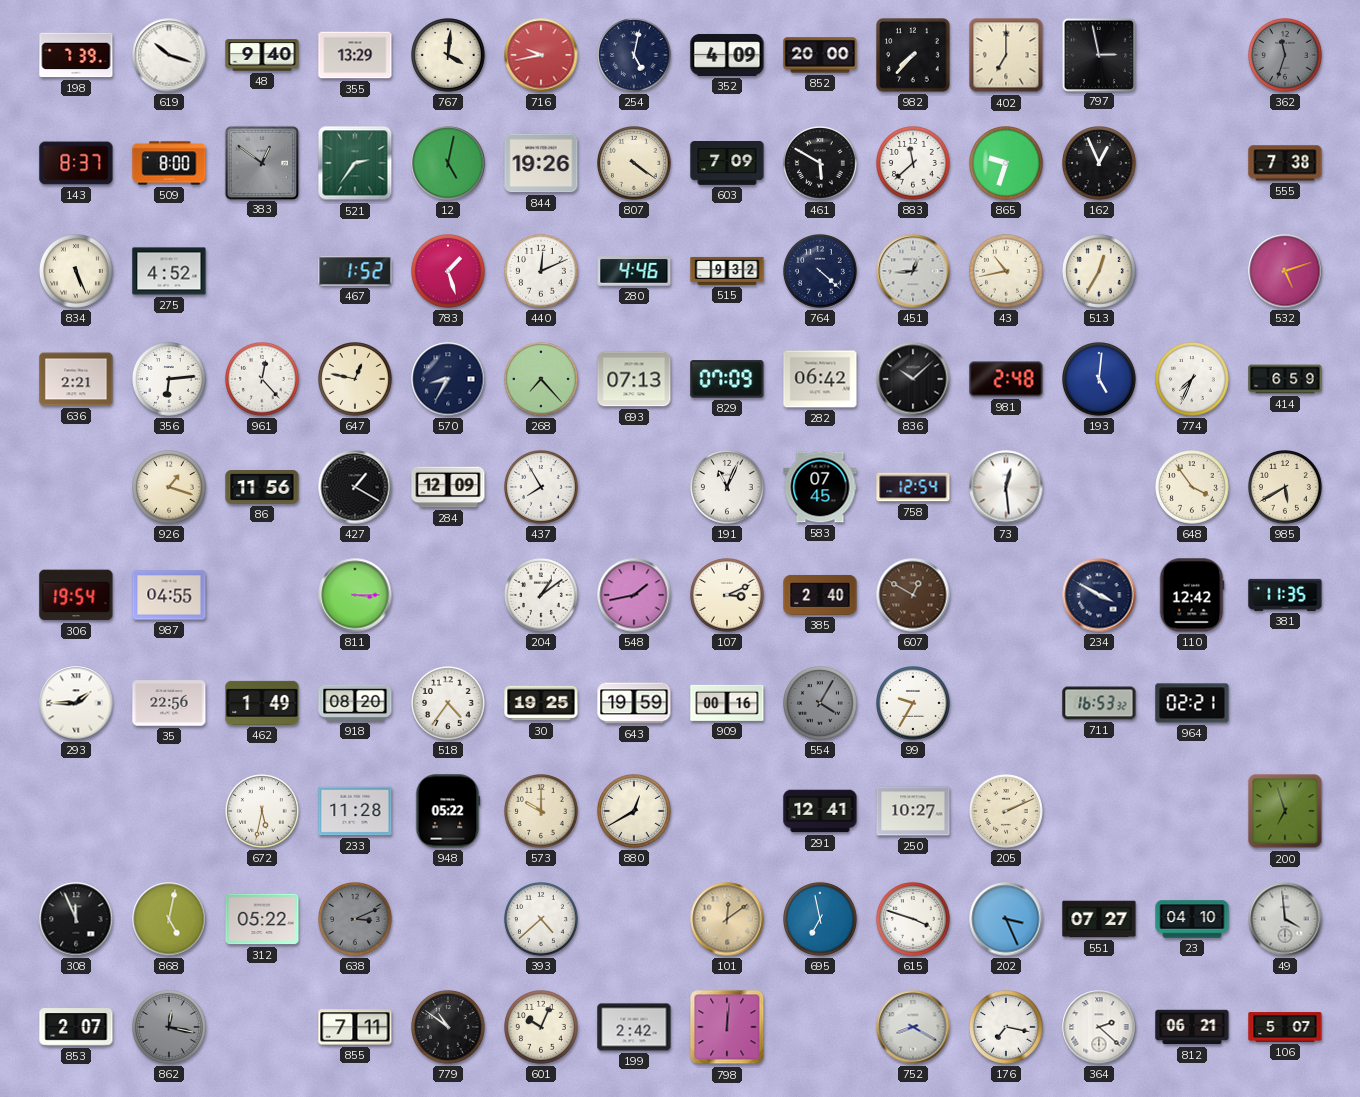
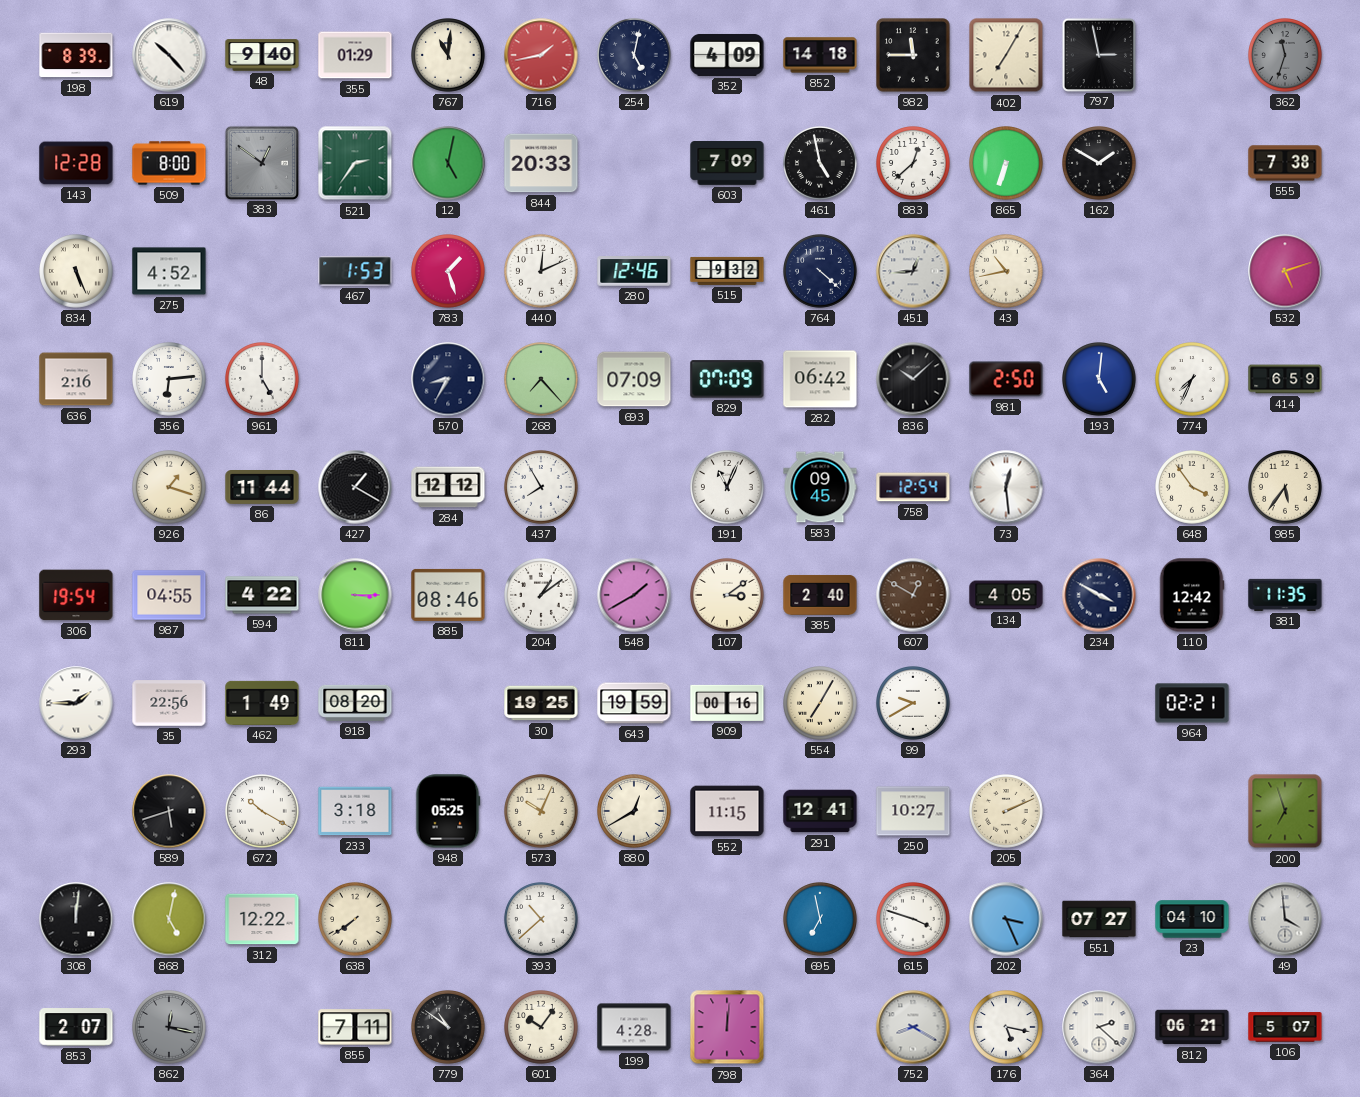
198: 7:39 -> 8:39 (76, 55)
619: 10:18 -> 10:23 (169, 55)
355: 13:29 -> 01:29 (355, 55)
767: 4:01 -> 11:01 (449, 56)
716: 9:43 -> 1:43 (541, 55)
852: 20:00 -> 14:18 (820, 55)
982: 7:37 -> 11:45 (913, 55)
402: 7:00 -> 7:05 (1006, 55)
143: 8:37 -> 12:28 (76, 163)
844: 19:26 -> 20:33 (541, 163)
807: 4:21 -> none (635, 164)
461: 5:50 -> 4:58 (821, 164)
883: 11:38 -> 12:38 (914, 164)
865: 9:33 -> 6:33 (1007, 164)
162: 12:56 -> 1:50 (1100, 164)
467: 1:52 -> 1:53 (355, 271)
280: 4:46 -> 12:46 (634, 271)
513: 12:35 -> none (1100, 272)
636: 2:21 -> 2:16 (76, 379)
961: 12:23 -> 5:00 (263, 380)
647: 12:47 -> none (356, 380)
693: 07:13 -> 07:09 (634, 379)
981: 2:48 -> 2:50 (1006, 379)
86: 11:56 -> 11:44 (262, 488)
284: 12:09 -> 12:12 (448, 487)
583: 07:45 -> 09:45 (820, 487)
985: 5:40 -> 5:36 (1286, 488)
594: none -> 4:22 (262, 595)
885: none -> 08:46 (448, 595)
548: 1:43 -> 1:40 (634, 595)
107: 3:11 -> 3:09 (728, 596)
134: none -> 4:05 (1006, 595)
518: 4:36 -> none (449, 704)
554: 4:05 -> 7:05 (821, 704)
554 dial: grey -> cream (821, 704)
99: 9:35 -> 9:40 (914, 704)
711: 16:53 -> none (1099, 703)
589: none -> 5:42 (169, 811)
672: 5:32 -> 10:20 (263, 812)
233: 11:28 -> 3:18 (355, 811)
948: 05:22 -> 05:25 (448, 811)
573: 10:00 -> 10:04 (542, 812)
552: none -> 11:15 (727, 811)
308: 11:56 -> 12:01 (76, 919)
312: 05:22 -> 12:22 (262, 919)
638: 3:11 -> 7:39 (356, 920)
638 dial: grey -> cream (356, 920)
393: 4:38 -> 10:38 (542, 920)
101: 12:09 -> none (727, 919)
601: 10:04 -> 10:06 (542, 1028)
199: 2:42 -> 4:28 (634, 1027)
176: 7:17 -> 5:17 (1007, 1028)
